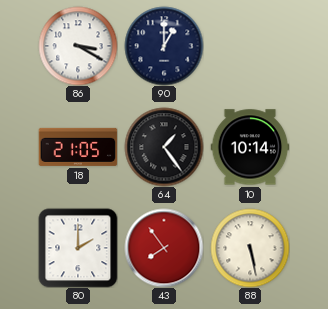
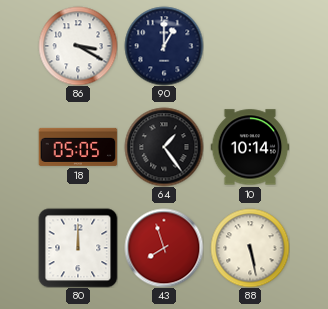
18: 21:05 -> 05:05 (78, 147)
80: 2:00 -> 12:00 (78, 248)
43: 7:54 -> 7:57 (164, 248)
